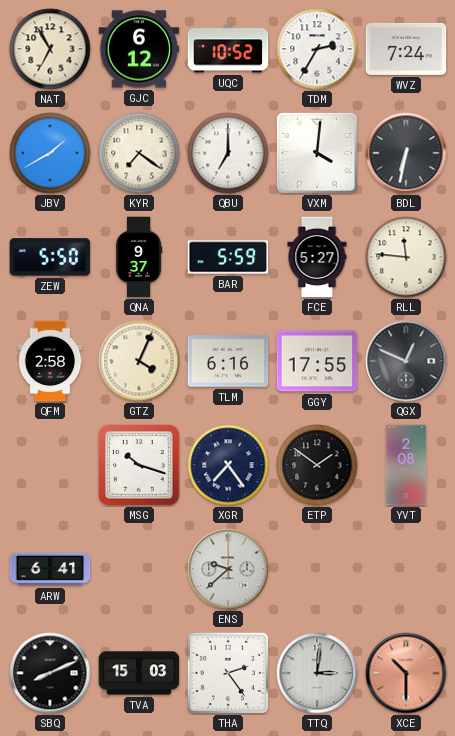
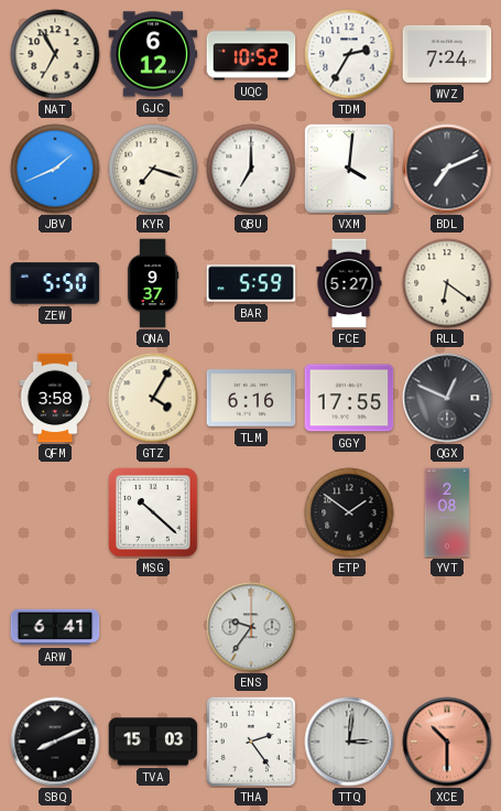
JBV: 1:40 -> 1:41 (55, 169)
KYR: 7:21 -> 7:18 (153, 169)
BDL: 6:32 -> 7:11 (447, 169)
RLL: 11:46 -> 6:21 (447, 283)
QFM: 2:58 -> 3:58 (55, 398)
GTZ: 4:04 -> 4:05 (153, 398)
MSG: 10:18 -> 10:22 (153, 512)
XGR: 7:24 -> none (228, 465)
ENS: 9:38 -> 9:36 (251, 627)
